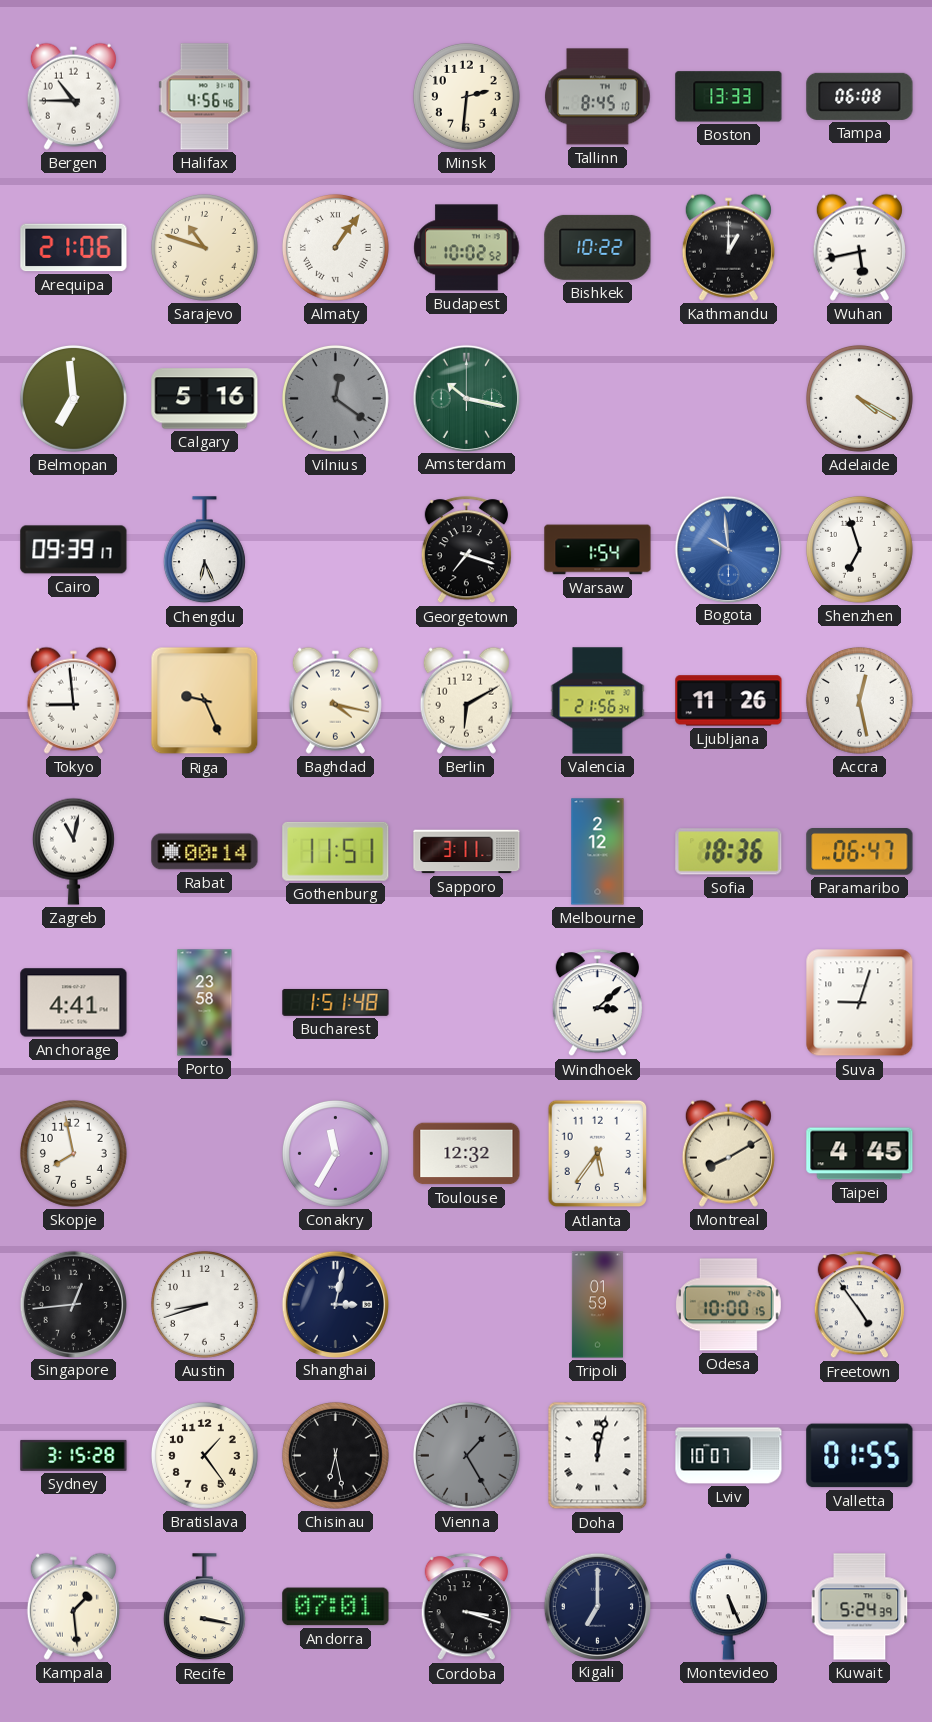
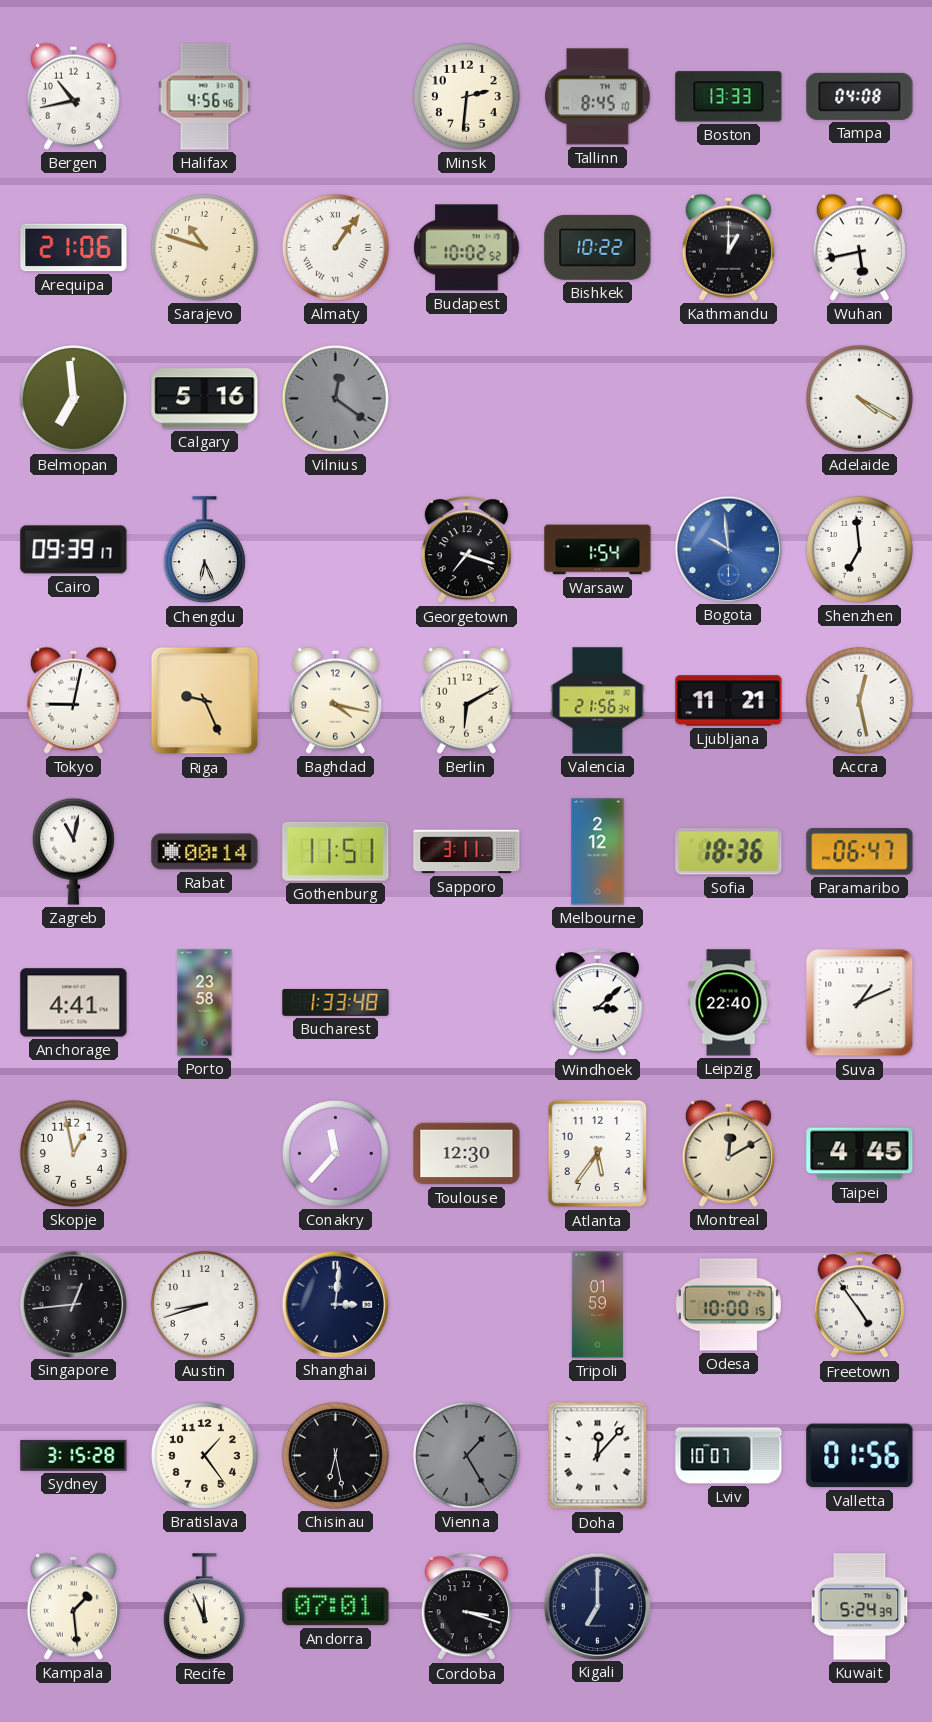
Bergen: 10:45 -> 10:43 (73, 96)
Tampa: 06:08 -> 04:08 (860, 96)
Amsterdam: 10:17 -> none (466, 398)
Shenzhen: 6:57 -> 6:59 (859, 549)
Tokyo: 8:59 -> 9:02 (73, 700)
Ljubljana: 11:26 -> 11:21 (729, 701)
Bucharest: 1:51 -> 1:33 (336, 1002)
Leipzig: none -> 22:40 (729, 1003)
Suva: 9:03 -> 1:11 (860, 1003)
Skopje: 7:58 -> 12:58 (73, 1153)
Conakry: 11:35 -> 11:37 (335, 1153)
Toulouse: 12:32 -> 12:30 (467, 1154)
Montreal: 8:10 -> 12:10 (728, 1153)
Shanghai: 3:02 -> 3:01 (335, 1304)
Doha: 12:02 -> 12:07 (598, 1456)
Valletta: 01:55 -> 01:56 (860, 1456)
Recife: 3:17 -> 11:56 (204, 1607)
Montevideo: 5:26 -> none (729, 1607)
